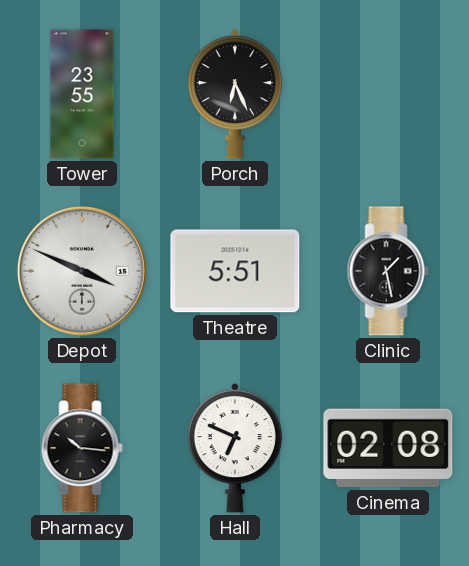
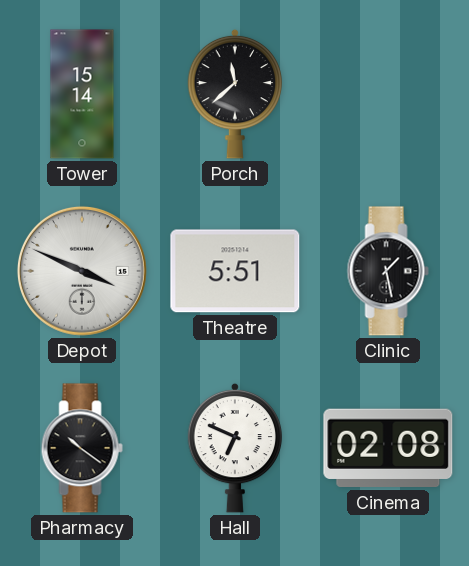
Tower: 23:55 -> 15:14 (82, 94)
Porch: 6:26 -> 11:38 (235, 94)
Pharmacy: 10:16 -> 10:21 (82, 448)
